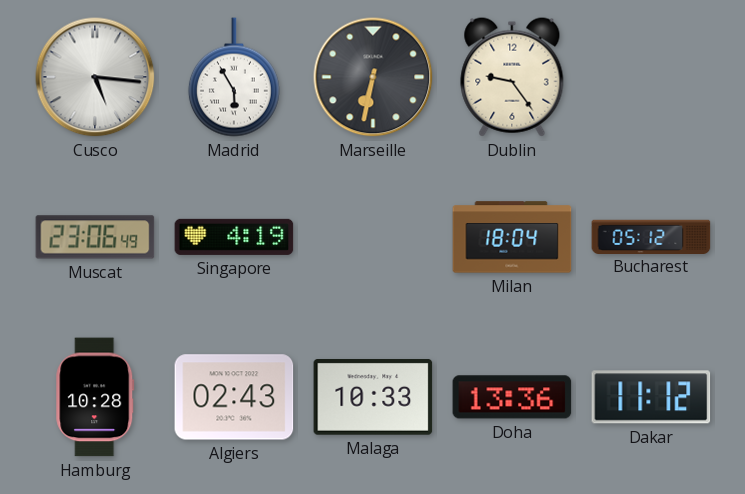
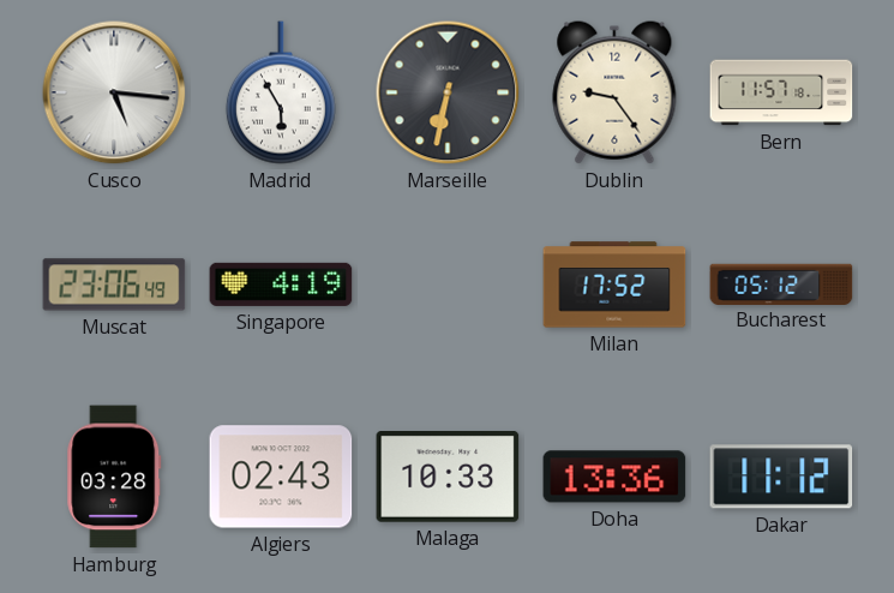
Bern: none -> 11:57 (781, 92)
Milan: 18:04 -> 17:52 (614, 284)
Hamburg: 10:28 -> 03:28 (114, 477)
